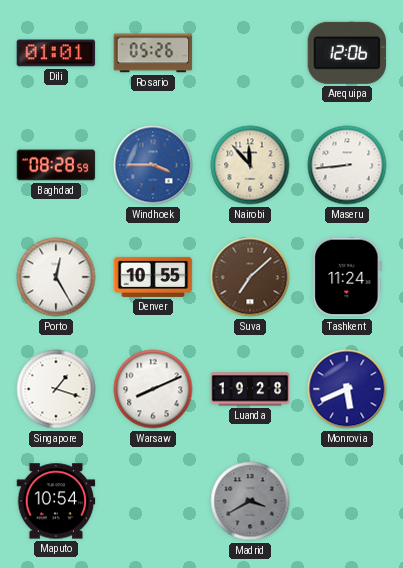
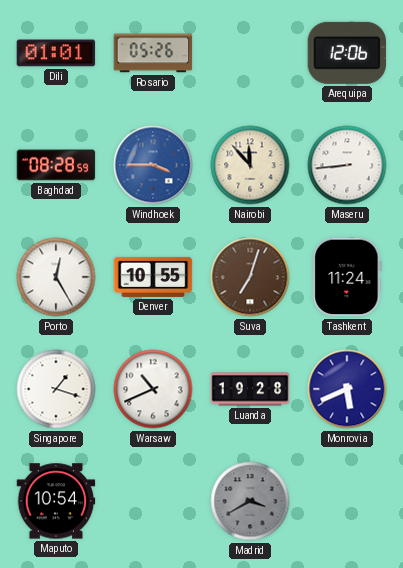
Suva: 7:08 -> 7:03 (250, 277)
Warsaw: 8:11 -> 10:41 (153, 389)
